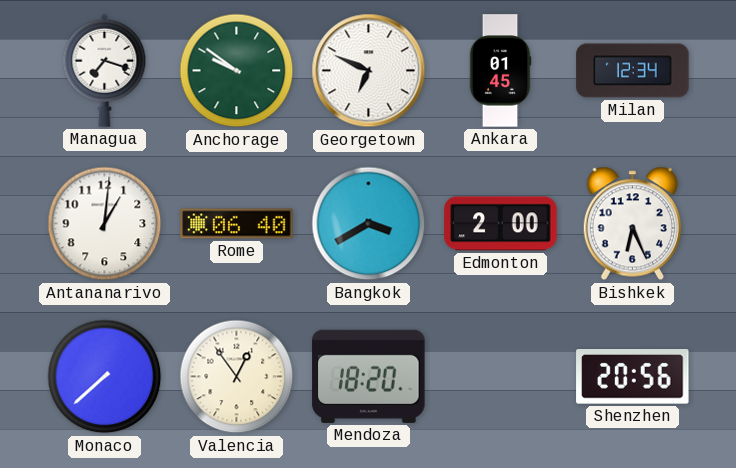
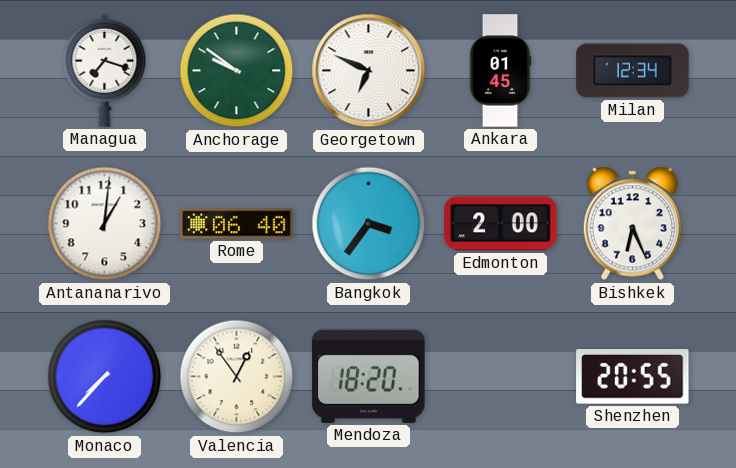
Bangkok: 3:40 -> 3:36 (369, 224)
Monaco: 7:38 -> 7:37 (105, 377)
Shenzhen: 20:56 -> 20:55 (633, 377)
